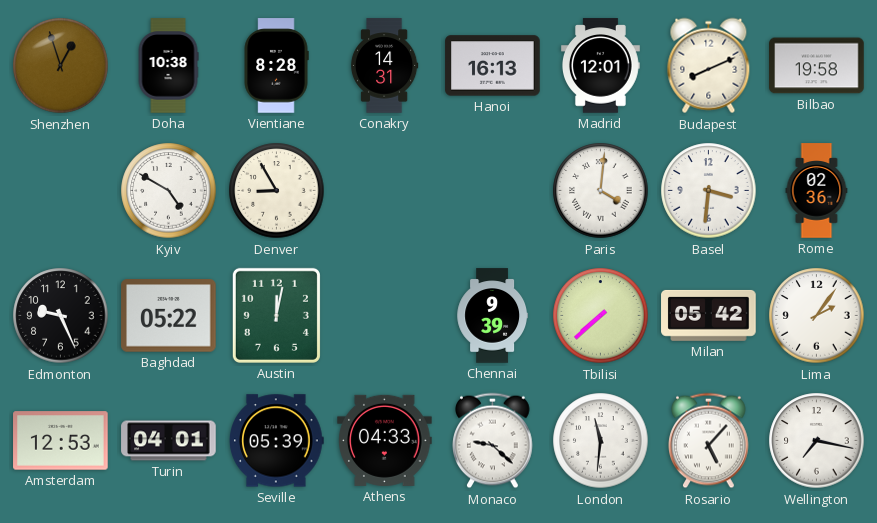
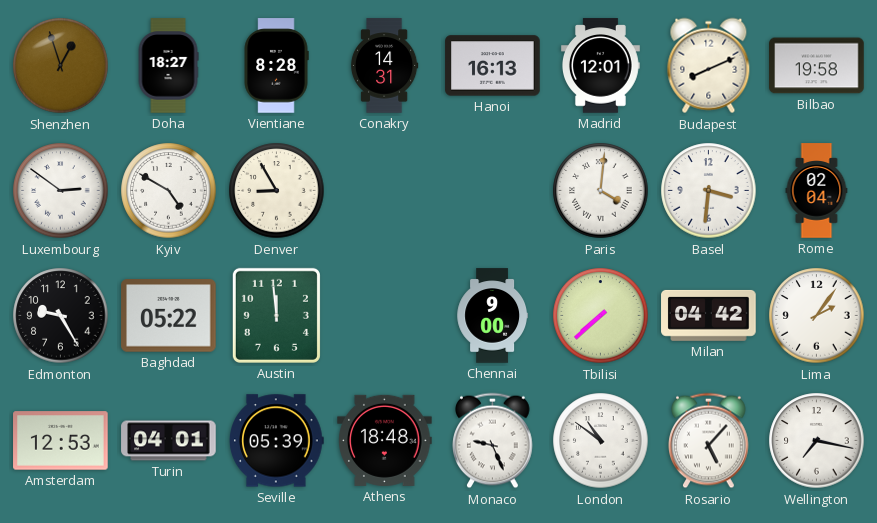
Doha: 10:38 -> 18:27 (168, 66)
Luxembourg: none -> 2:51 (61, 191)
Rome: 02:36 -> 02:04 (817, 191)
Edmonton: 9:26 -> 9:25 (61, 316)
Austin: 12:02 -> 11:59 (276, 315)
Chennai: 9:39 -> 9:00 (492, 316)
Milan: 05:42 -> 04:42 (709, 315)
Athens: 04:33 -> 18:48 (385, 440)
Monaco: 9:22 -> 9:26 (493, 441)
London: 11:31 -> 10:51 (601, 441)
